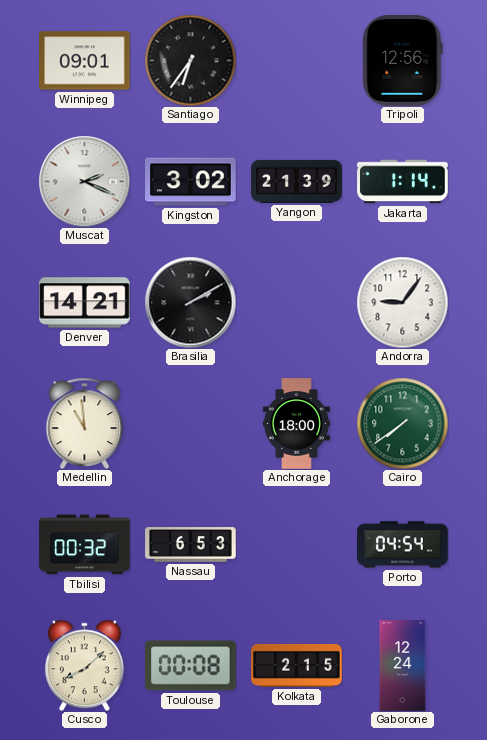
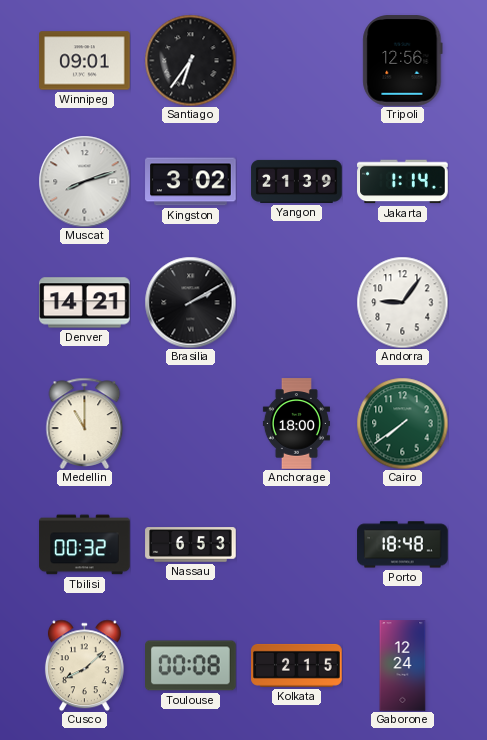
Muscat: 2:19 -> 8:12 (84, 181)
Medellin: 10:59 -> 11:00 (85, 423)
Porto: 04:54 -> 18:48 (403, 545)
